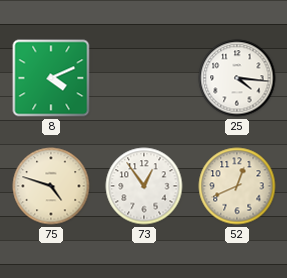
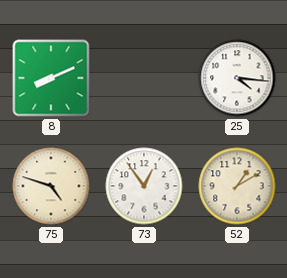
8: 4:11 -> 8:11 (51, 78)
52: 12:41 -> 1:10 (237, 186)
